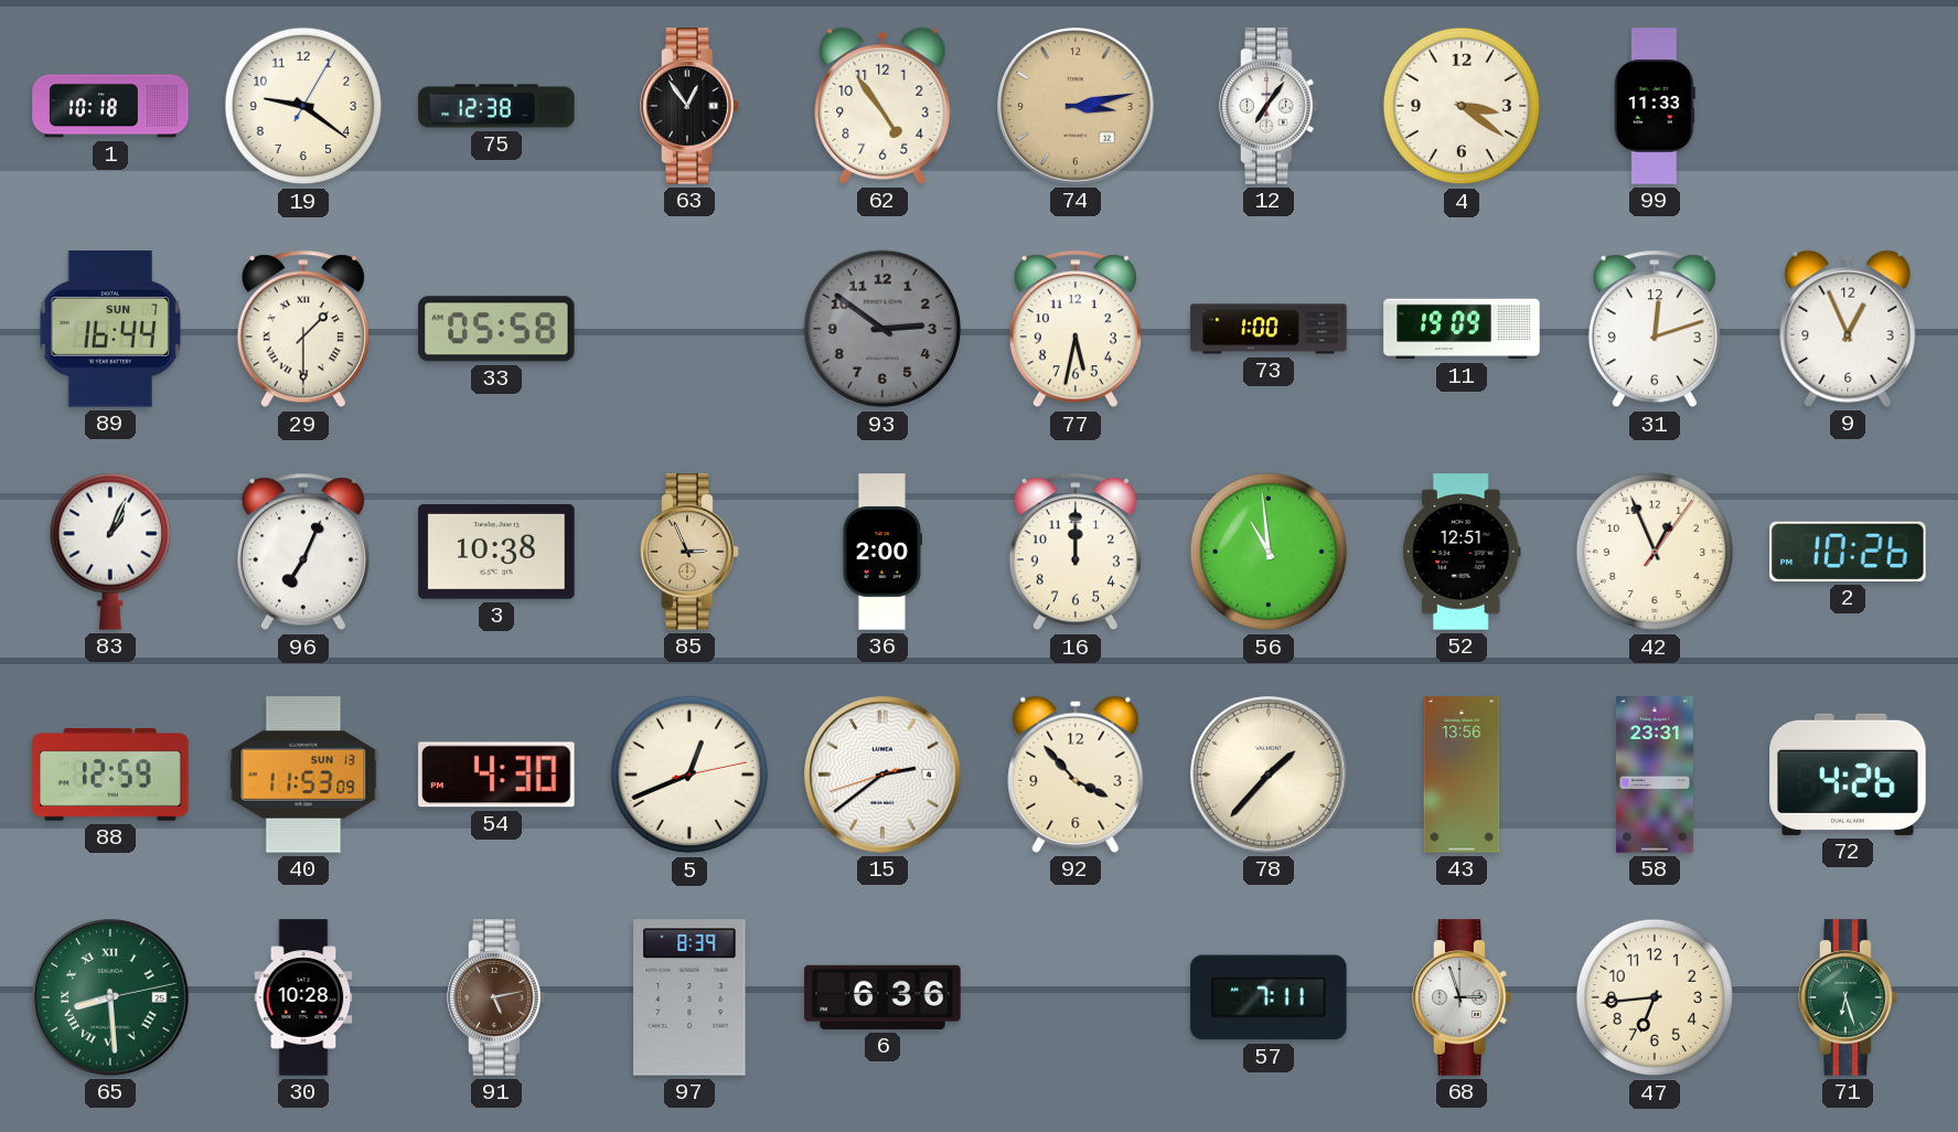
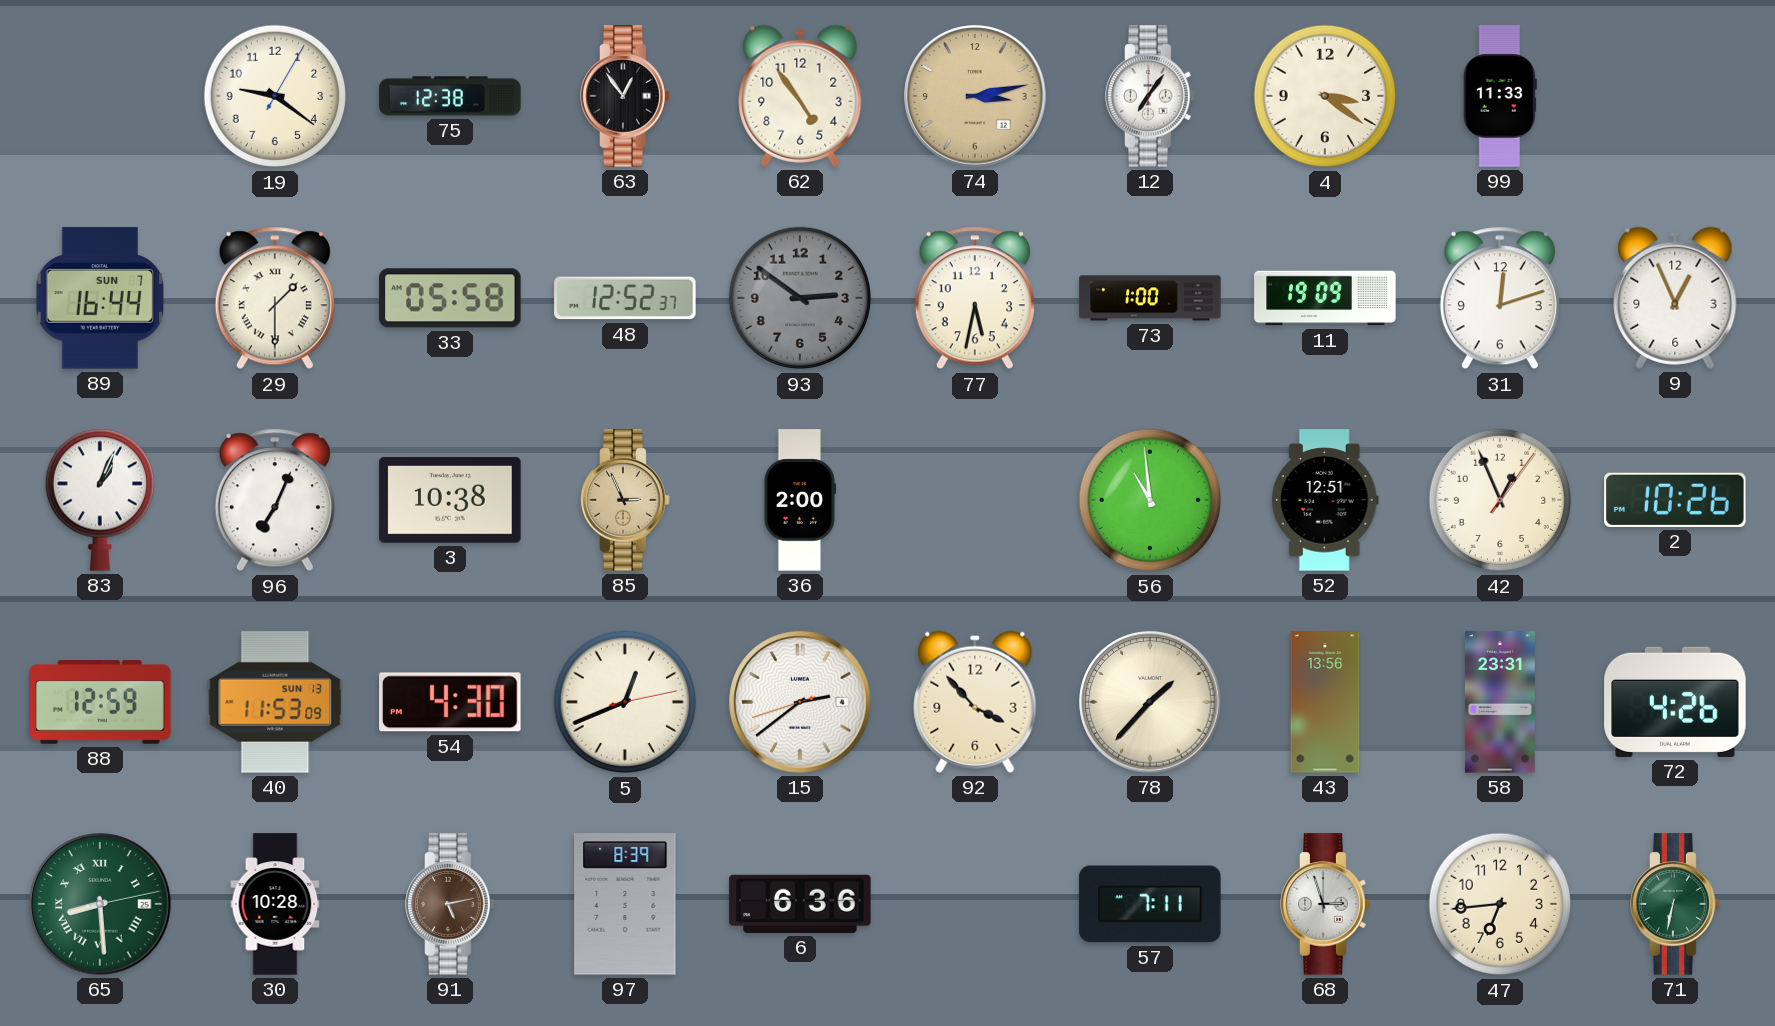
1: 10:18 -> none (110, 106)
48: none -> 12:52 (625, 298)
16: 12:00 -> none (1076, 552)
71: 6:27 -> 6:32 (1675, 904)
